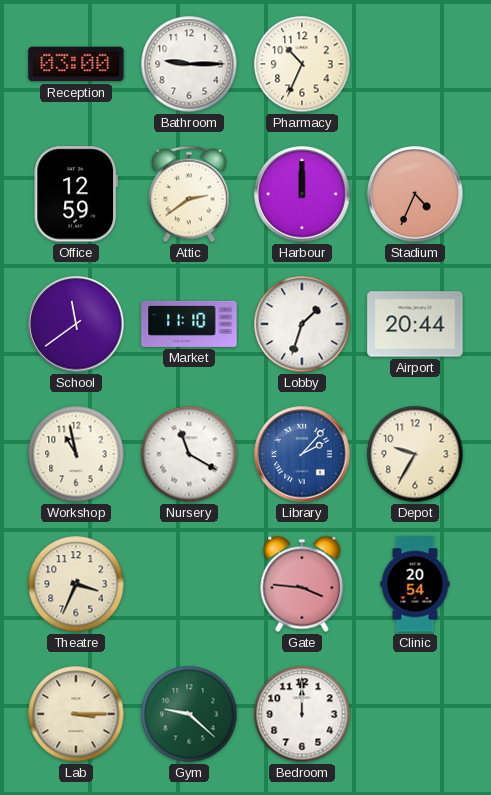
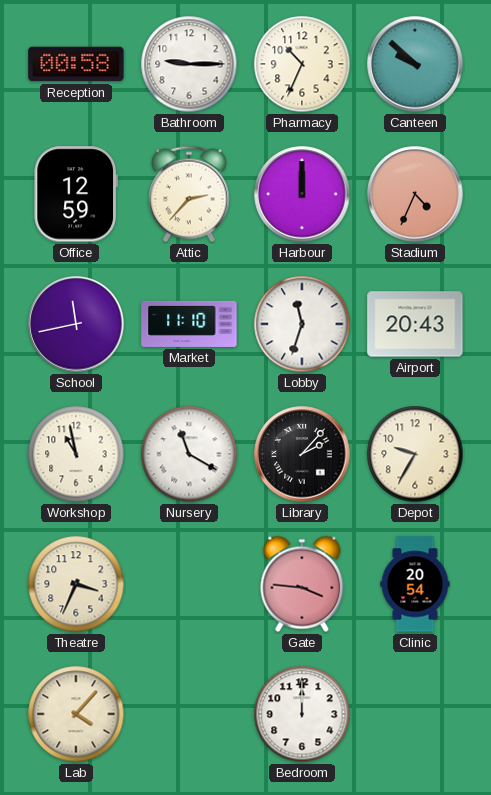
Reception: 03:00 -> 00:58 (76, 64)
Canteen: none -> 9:52 (415, 64)
Attic: 2:39 -> 2:37 (189, 194)
School: 11:39 -> 11:43 (76, 324)
Lobby: 1:33 -> 11:33 (302, 324)
Airport: 20:44 -> 20:43 (415, 324)
Library dial: blue -> black (302, 454)
Lab: 3:15 -> 4:07 (76, 714)
Gym: 9:22 -> none (189, 714)
